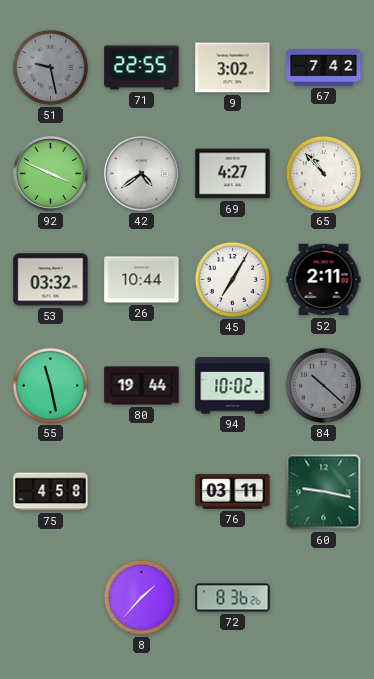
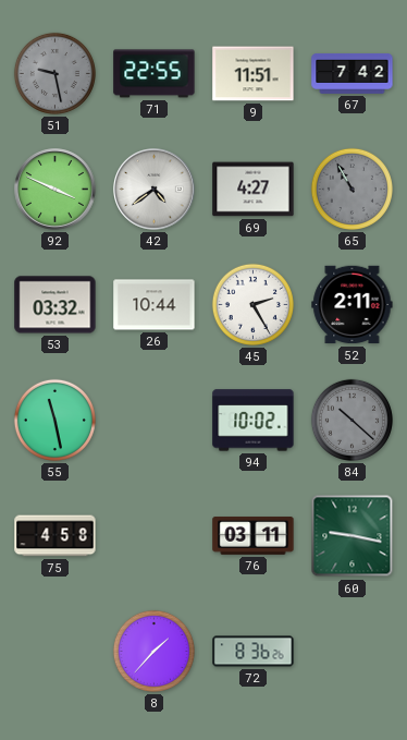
9: 3:02 -> 11:51 (254, 74)
65: 10:53 -> 10:55 (351, 189)
65 dial: white -> grey (351, 189)
45: 7:05 -> 2:25 (252, 304)
80: 19:44 -> none (142, 386)
